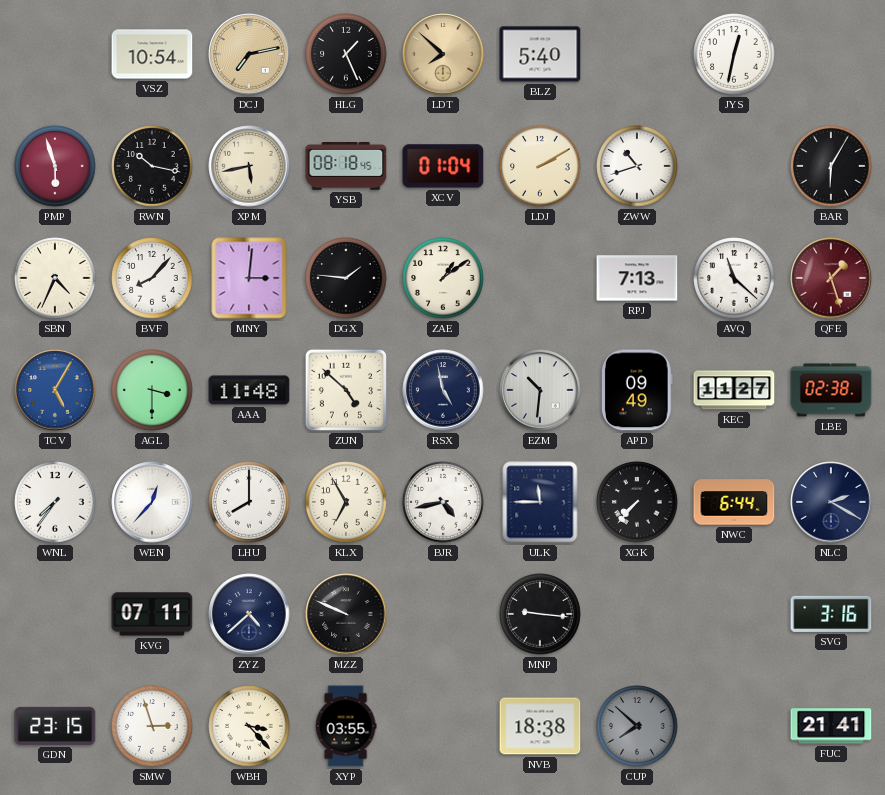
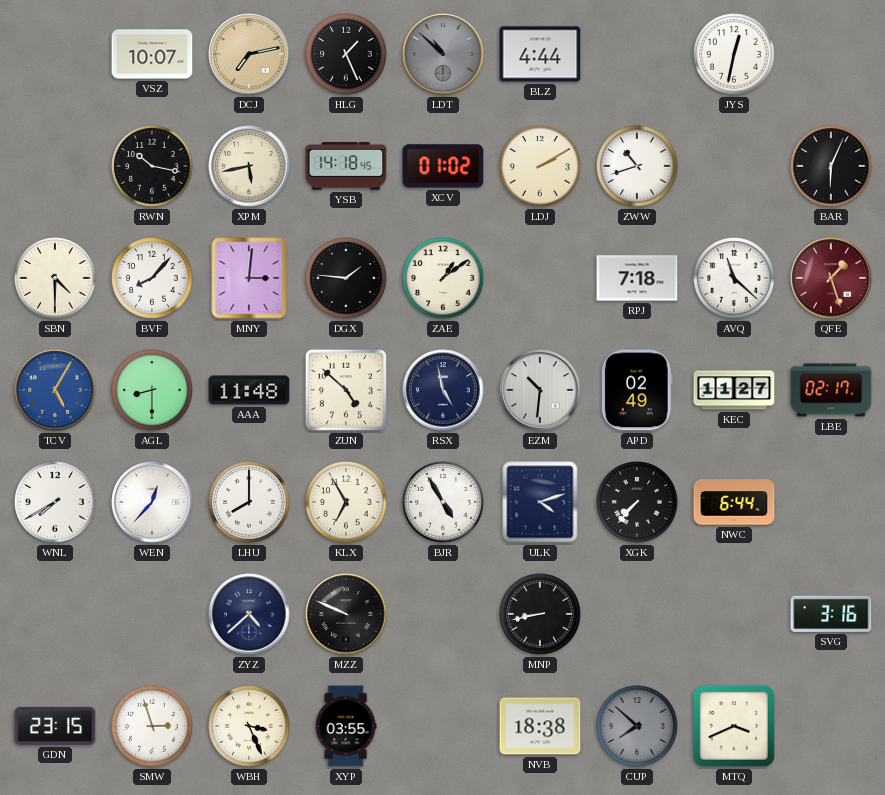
VSZ: 10:54 -> 10:07 (152, 54)
LDT: 7:52 -> 10:52 (443, 54)
LDT dial: champagne -> grey (443, 54)
BLZ: 5:40 -> 4:44 (540, 54)
PMP: 5:57 -> none (55, 166)
YSB: 08:18 -> 14:18 (346, 167)
XCV: 01:04 -> 01:02 (443, 166)
BAR: 6:05 -> 6:04 (831, 166)
SBN: 4:34 -> 4:30 (55, 278)
RPJ: 7:13 -> 7:18 (637, 278)
AGL: 3:30 -> 8:30 (152, 390)
APD: 09:49 -> 02:49 (637, 390)
LBE: 02:38 -> 02:17 (831, 390)
WNL: 7:36 -> 7:40 (55, 502)
BJR: 4:43 -> 4:55 (443, 502)
ULK: 11:45 -> 4:12 (540, 502)
NLC: 2:20 -> none (831, 502)
KVG: 07:11 -> none (152, 614)
MNP: 9:16 -> 8:43 (540, 614)
WBH: 3:23 -> 3:26 (249, 726)
MTQ: none -> 3:41 (734, 726)
FUC: 21:41 -> none (831, 726)
